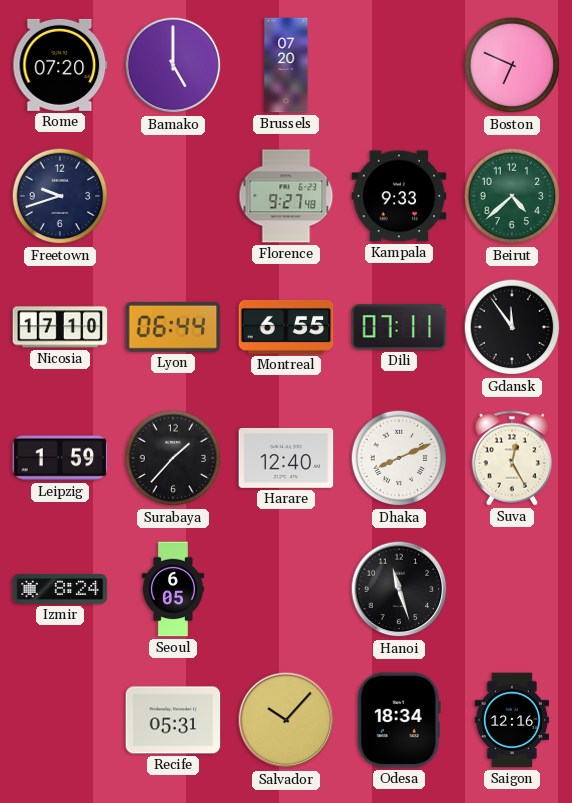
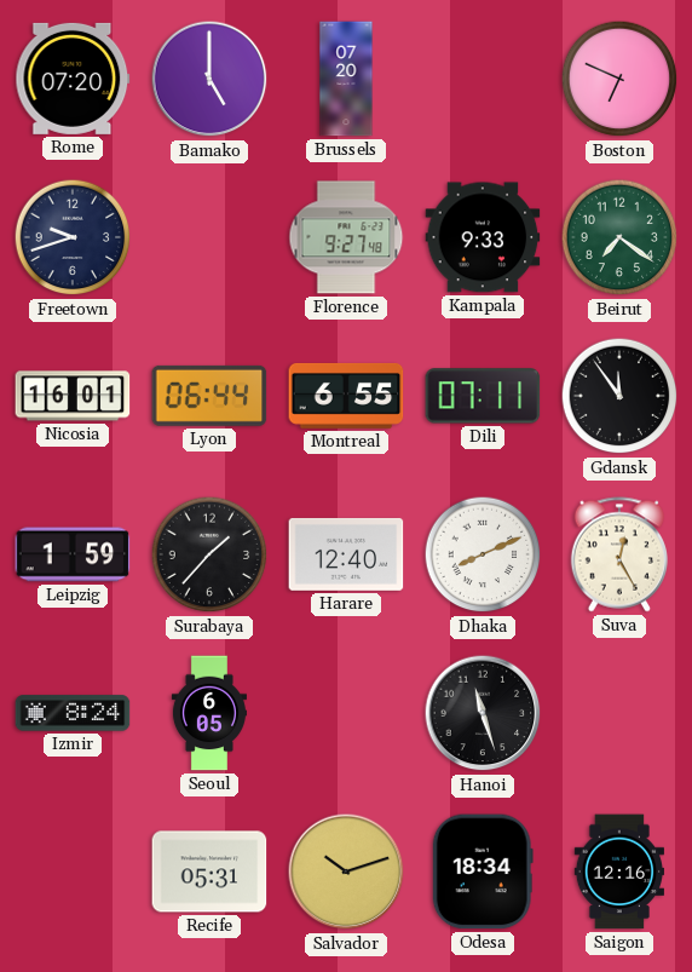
Beirut: 4:38 -> 7:21 (619, 237)
Nicosia: 17:10 -> 16:01 (73, 396)
Salvador: 10:07 -> 10:12 (346, 872)
